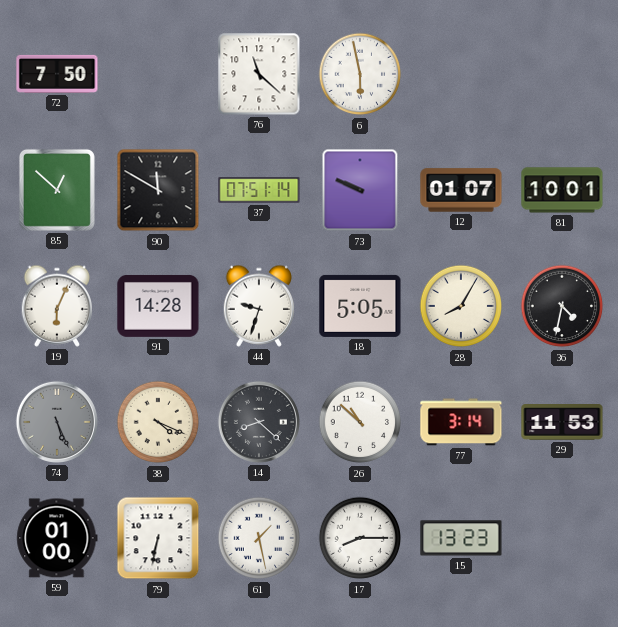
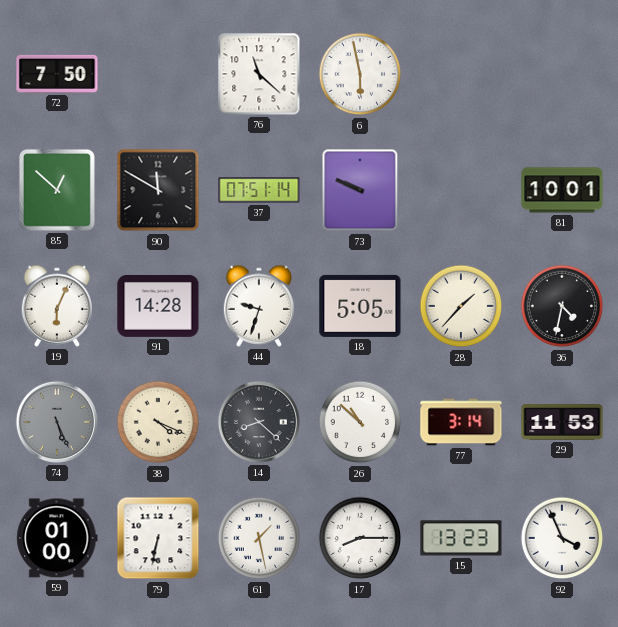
12: 01:07 -> none (461, 190)
28: 8:05 -> 1:37 (461, 306)
92: none -> 3:56 (562, 538)
